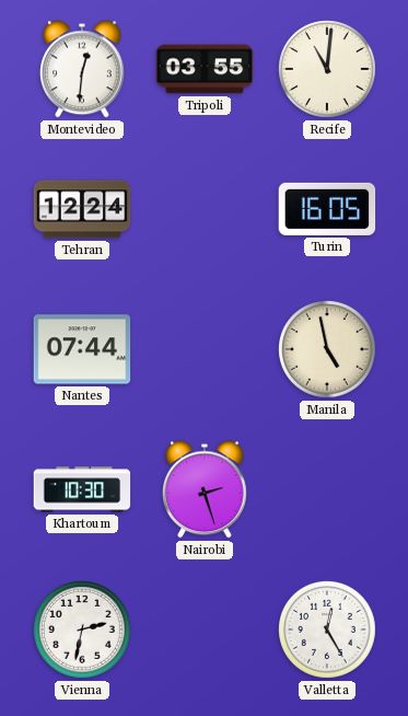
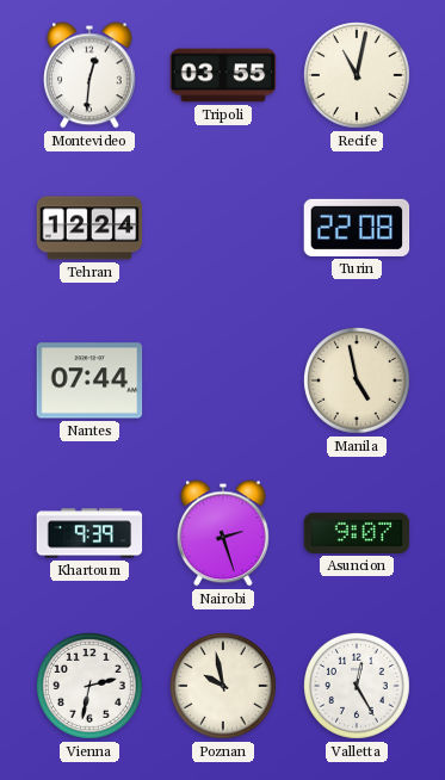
Recife: 11:01 -> 11:02 (358, 76)
Turin: 16:05 -> 22:08 (357, 228)
Khartoum: 10:30 -> 9:39 (89, 533)
Asuncion: none -> 9:07 (357, 533)
Poznan: none -> 9:58 (224, 687)
